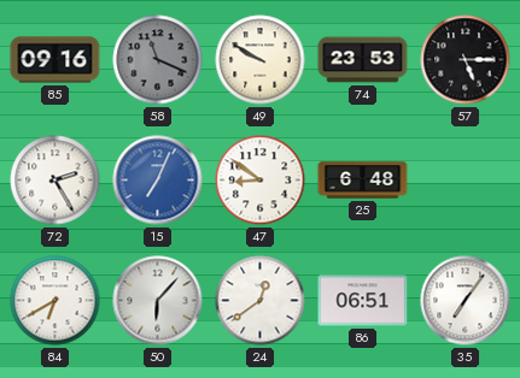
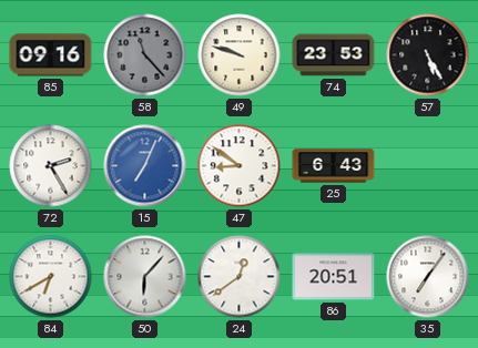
58: 11:19 -> 11:23 (145, 55)
49: 9:50 -> 9:48 (240, 55)
57: 5:15 -> 5:25 (428, 55)
25: 6:48 -> 6:43 (334, 166)
86: 06:51 -> 20:51 (334, 277)
